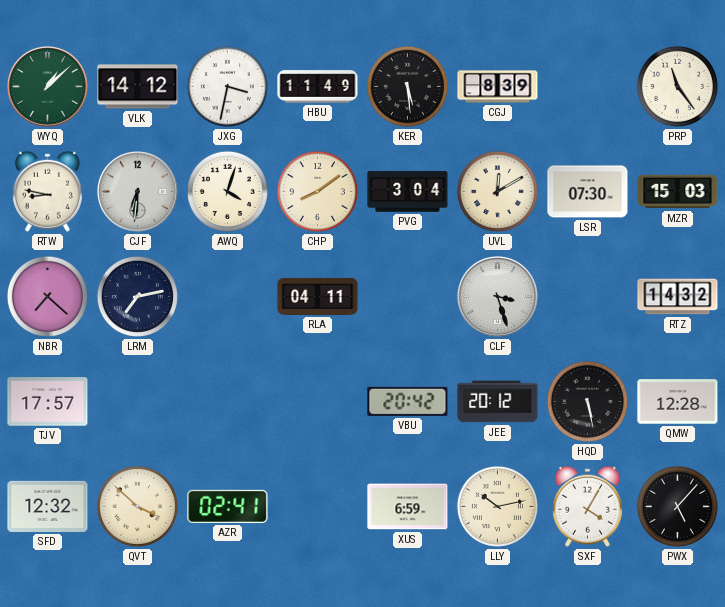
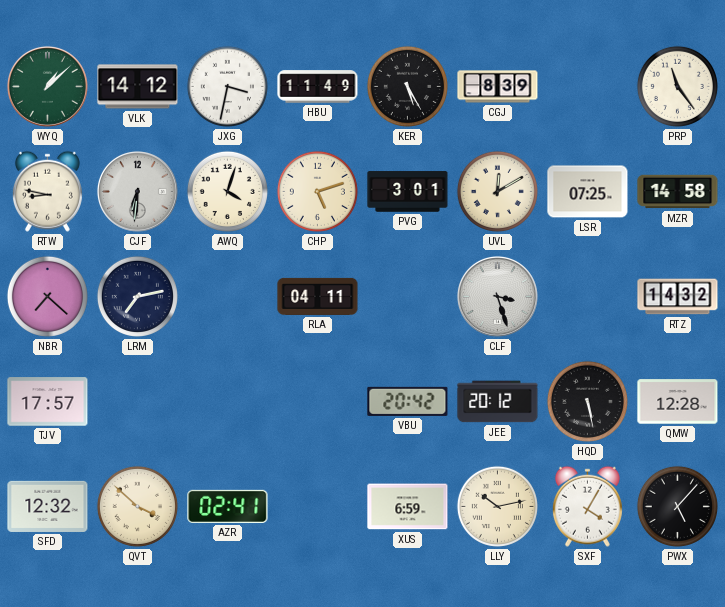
KER: 5:29 -> 5:25 (407, 86)
CHP: 8:09 -> 5:12 (317, 191)
PVG: 3:04 -> 3:01 (408, 192)
LSR: 07:30 -> 07:25 (588, 192)
MZR: 15:03 -> 14:58 (678, 192)
